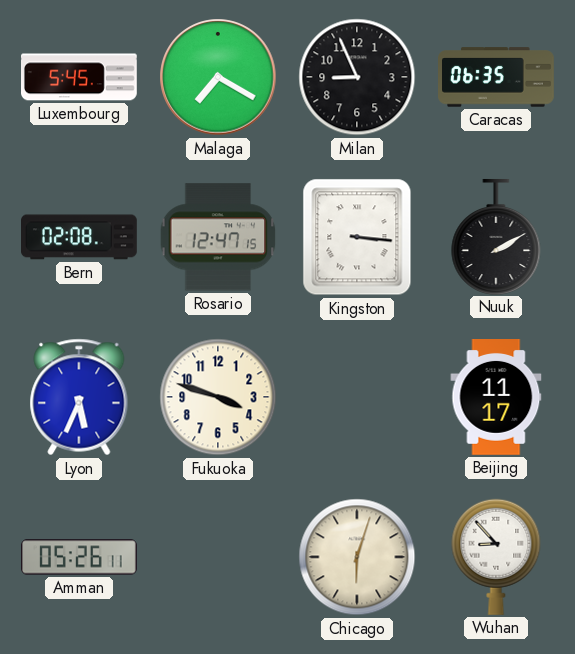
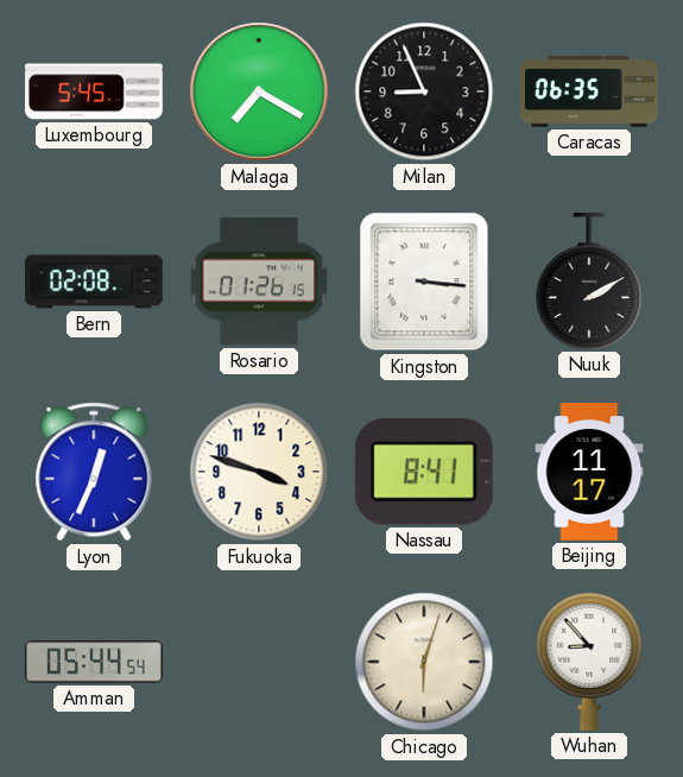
Rosario: 12:47 -> 01:26 (259, 282)
Lyon: 5:34 -> 12:34 (94, 472)
Nassau: none -> 8:41 (424, 472)
Amman: 05:26 -> 05:44 (95, 662)
